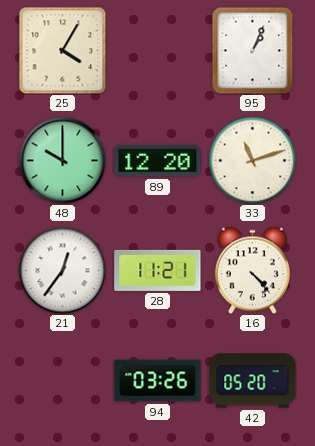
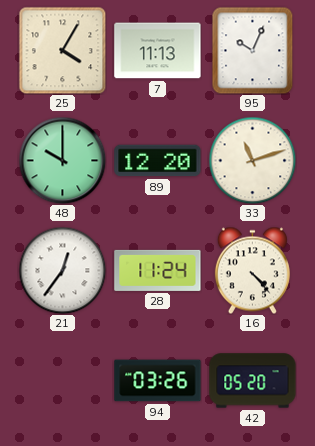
7: none -> 11:13 (158, 51)
95: 1:04 -> 10:04 (253, 50)
28: 11:21 -> 11:24 (158, 270)
